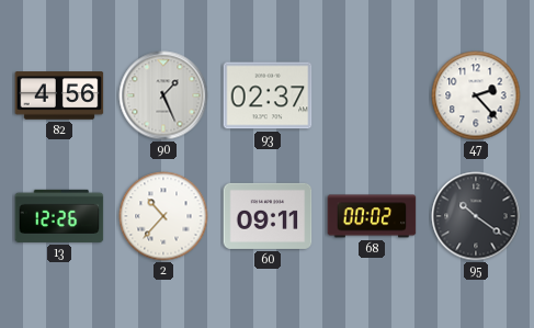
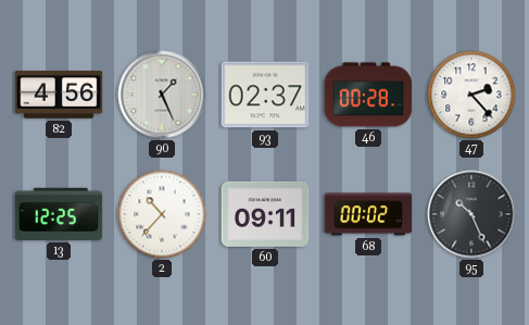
46: none -> 00:28 (368, 95)
13: 12:26 -> 12:25 (59, 214)
95: 10:21 -> 10:26 (471, 214)
